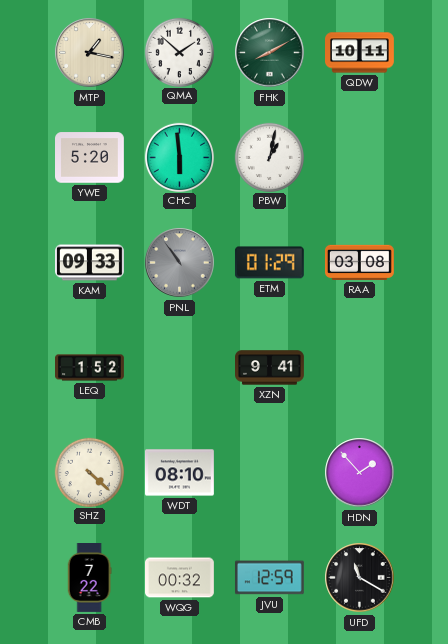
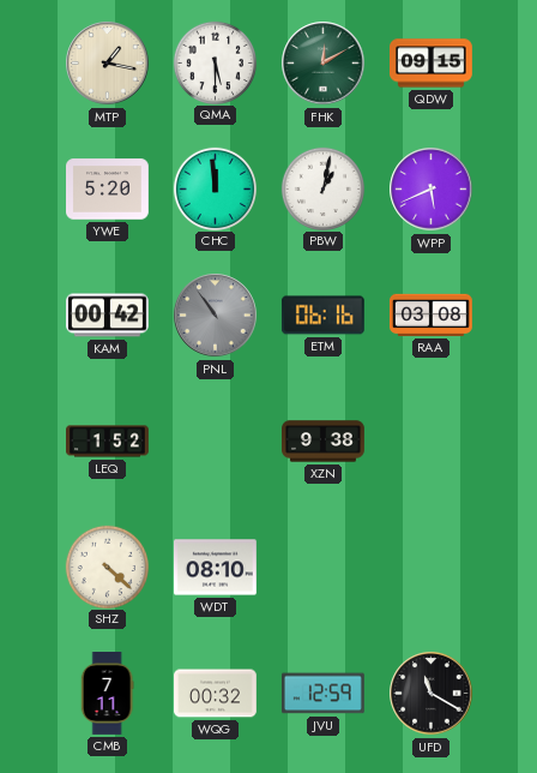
QMA: 1:52 -> 5:30 (215, 62)
FHK: 8:10 -> 12:10 (324, 64)
QDW: 10:11 -> 09:15 (432, 64)
CHC: 5:59 -> 11:59 (215, 188)
WPP: none -> 5:41 (432, 190)
KAM: 09:33 -> 00:42 (108, 316)
ETM: 01:29 -> 06:16 (322, 316)
XZN: 9:41 -> 9:38 (324, 442)
HDN: 1:53 -> none (360, 473)
CMB: 7:22 -> 7:11 (107, 694)
